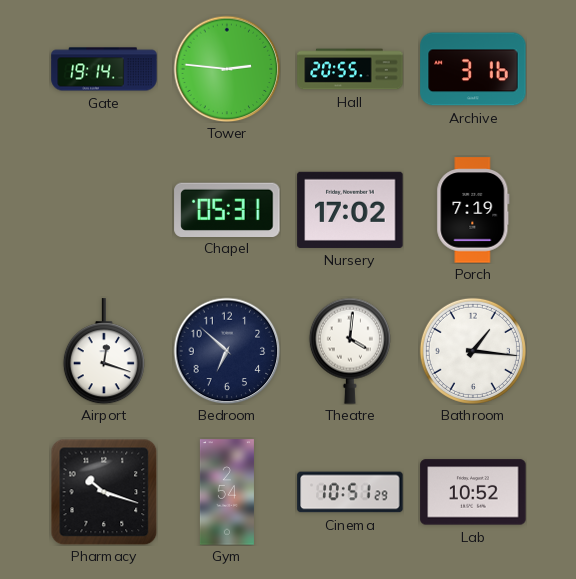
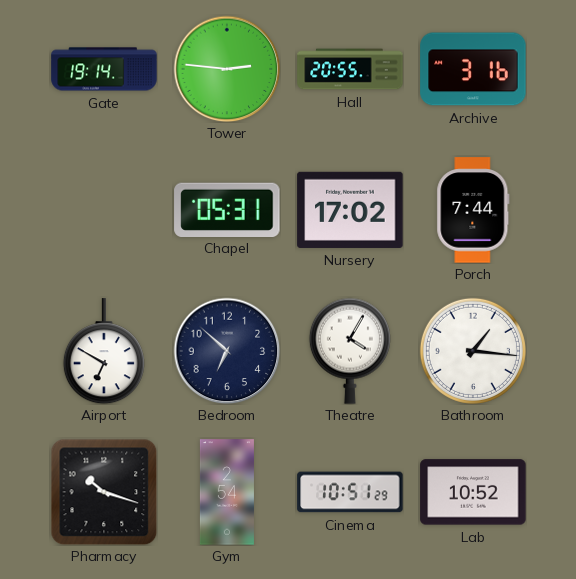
Porch: 7:19 -> 7:44 (473, 210)
Airport: 12:18 -> 6:50 (104, 351)
Theatre: 4:01 -> 4:05 (350, 351)
